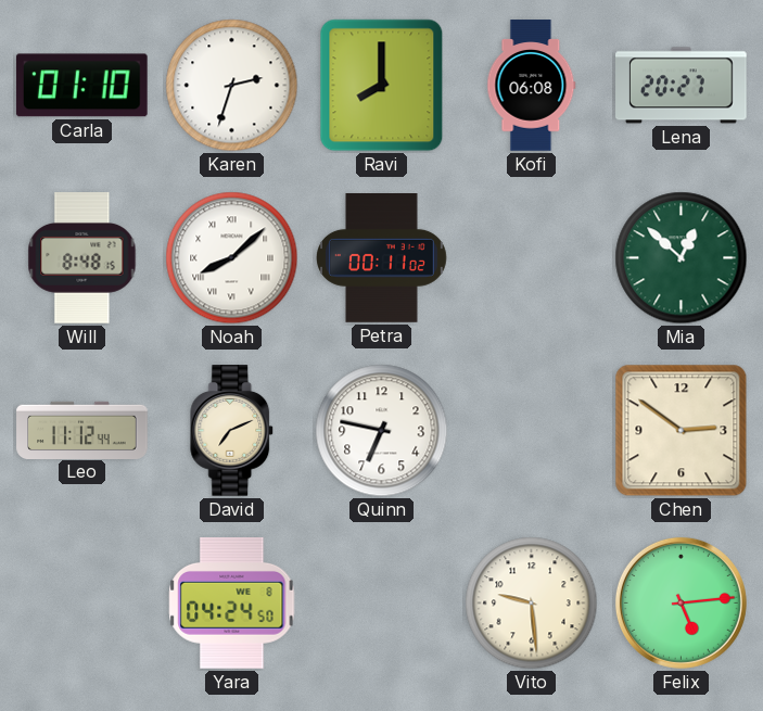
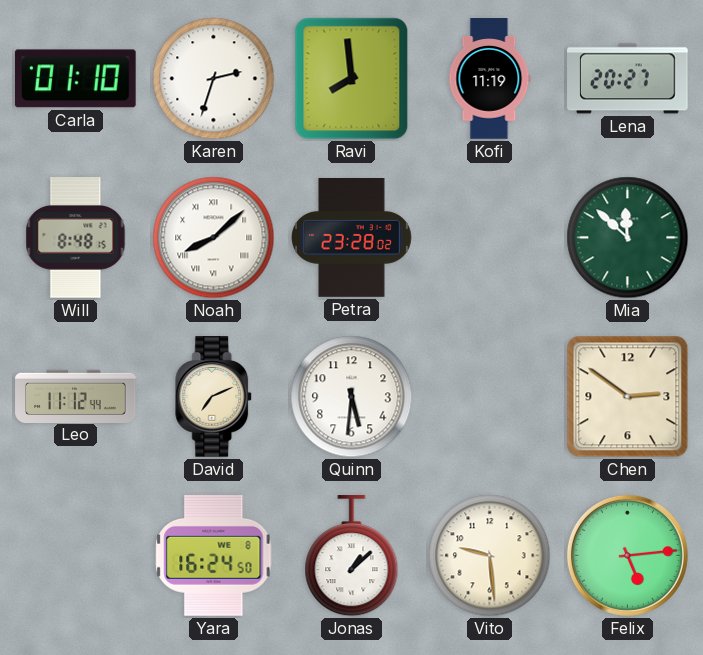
Ravi: 8:00 -> 7:59 (352, 79)
Kofi: 06:08 -> 11:19 (490, 79)
Petra: 00:11 -> 23:28 (352, 238)
Mia: 12:52 -> 11:52 (628, 238)
Quinn: 6:47 -> 5:31 (352, 397)
Yara: 04:24 -> 16:24 (214, 556)
Jonas: none -> 1:08 (352, 556)
